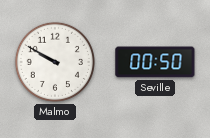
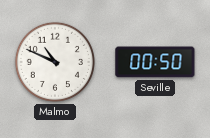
Malmo: 9:50 -> 10:49 (55, 62)
